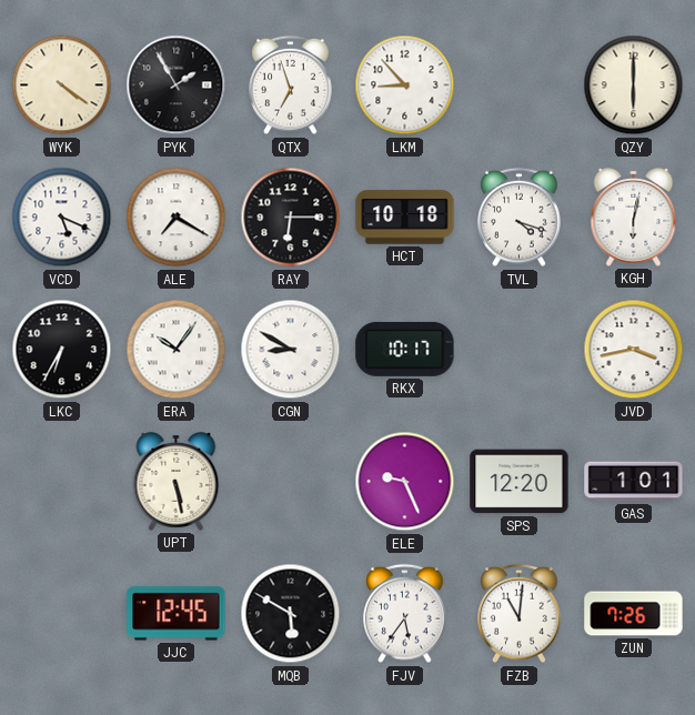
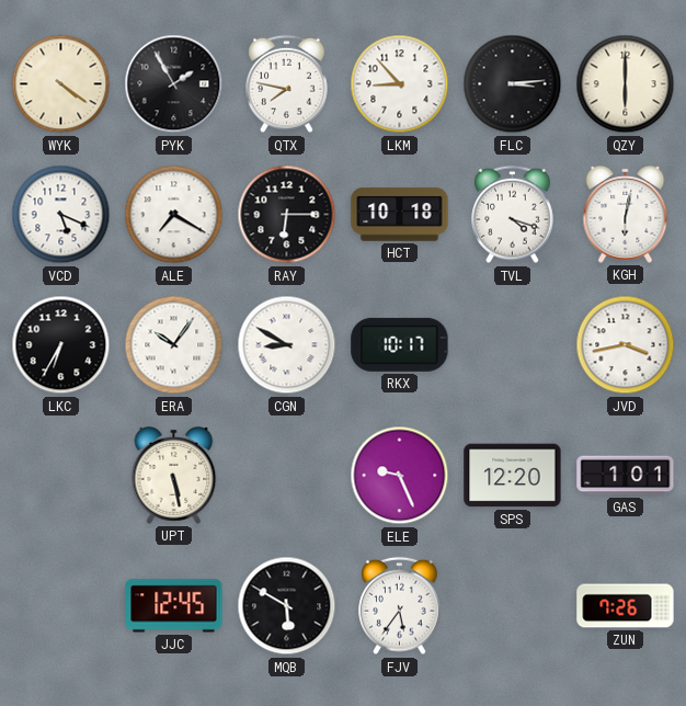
QTX: 6:57 -> 7:47 (287, 84)
FLC: none -> 3:14 (513, 84)
FZB: 11:01 -> none (520, 614)
